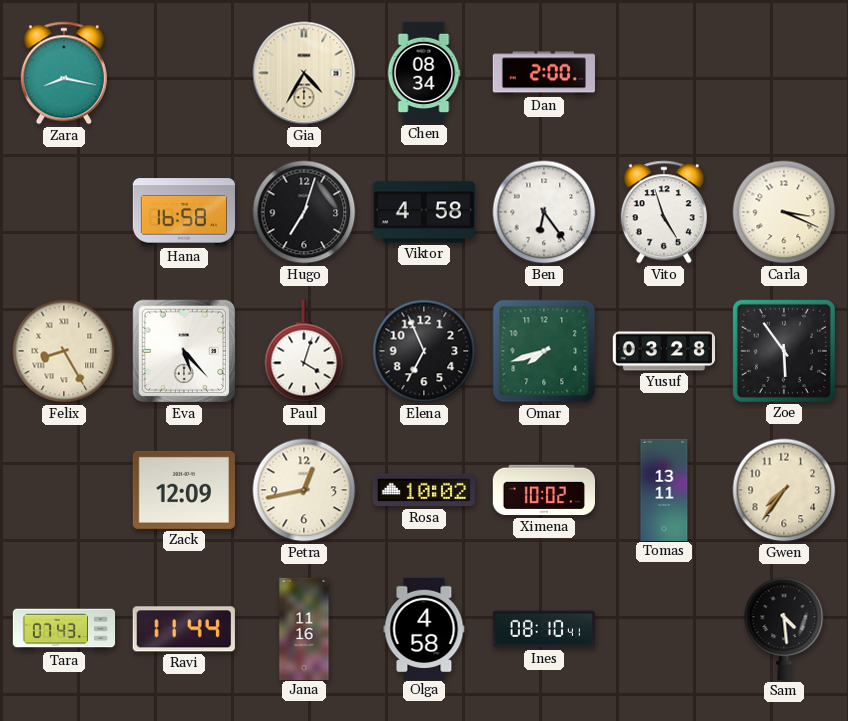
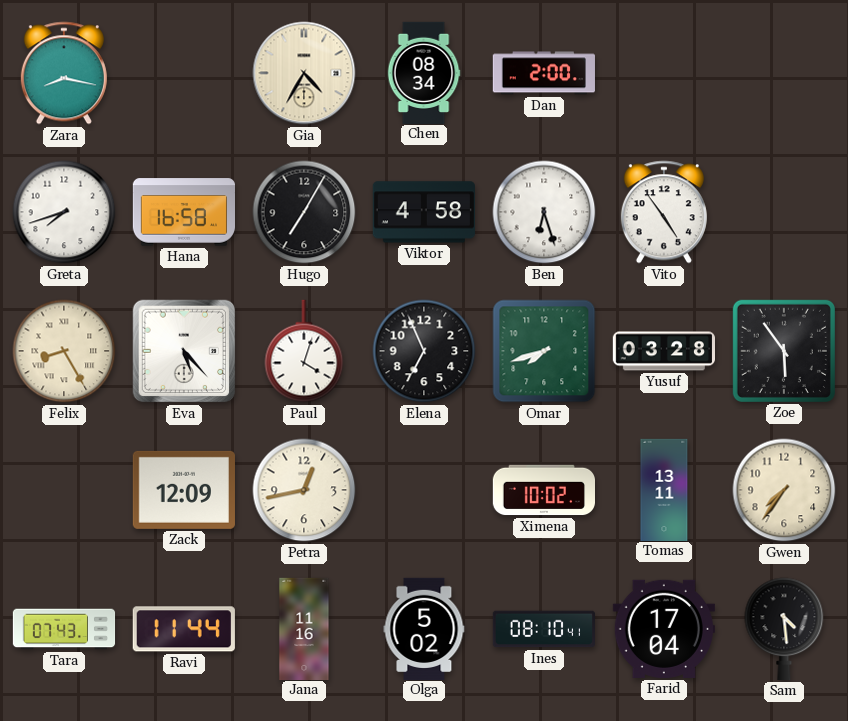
Greta: none -> 7:42 (64, 212)
Hugo: 7:03 -> 7:05 (304, 212)
Ben: 6:24 -> 6:27 (544, 212)
Vito: 4:57 -> 4:54 (664, 212)
Carla: 3:19 -> none (784, 212)
Rosa: 10:02 -> none (423, 490)
Olga: 4:58 -> 5:02 (424, 628)
Farid: none -> 17:04 (664, 629)
